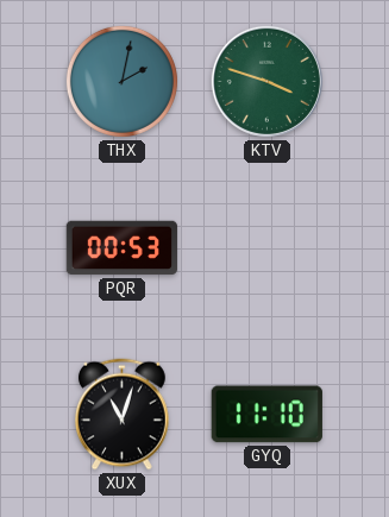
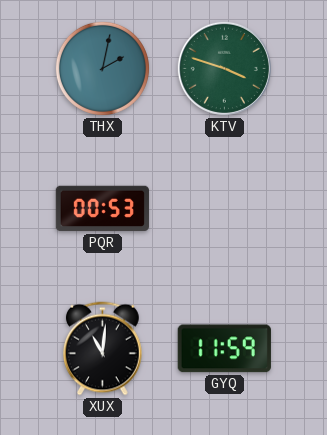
XUX: 11:03 -> 11:01 (103, 349)
GYQ: 11:10 -> 11:59 (224, 349)
